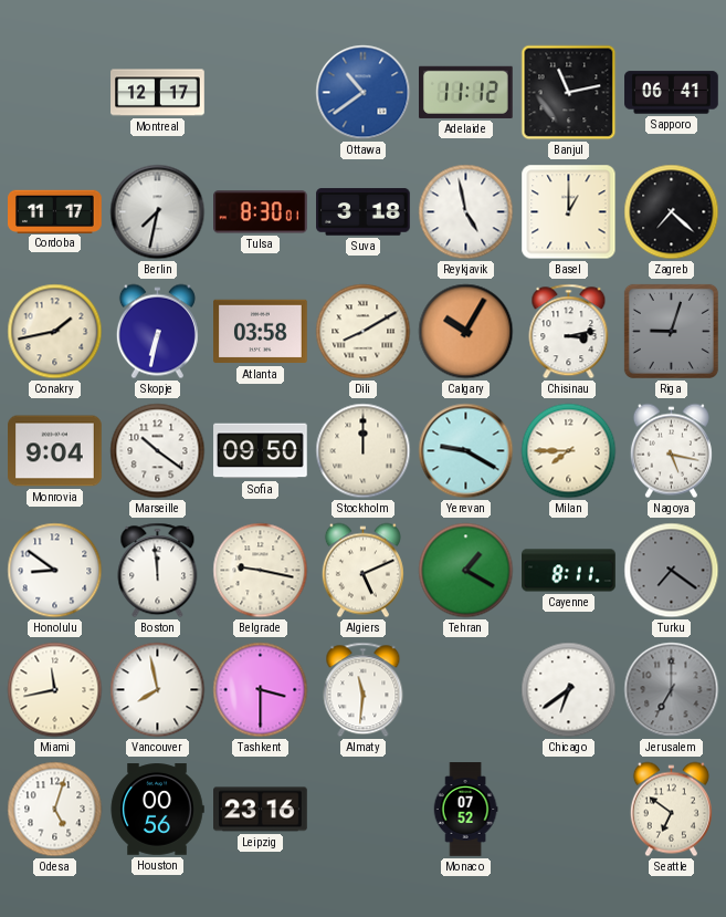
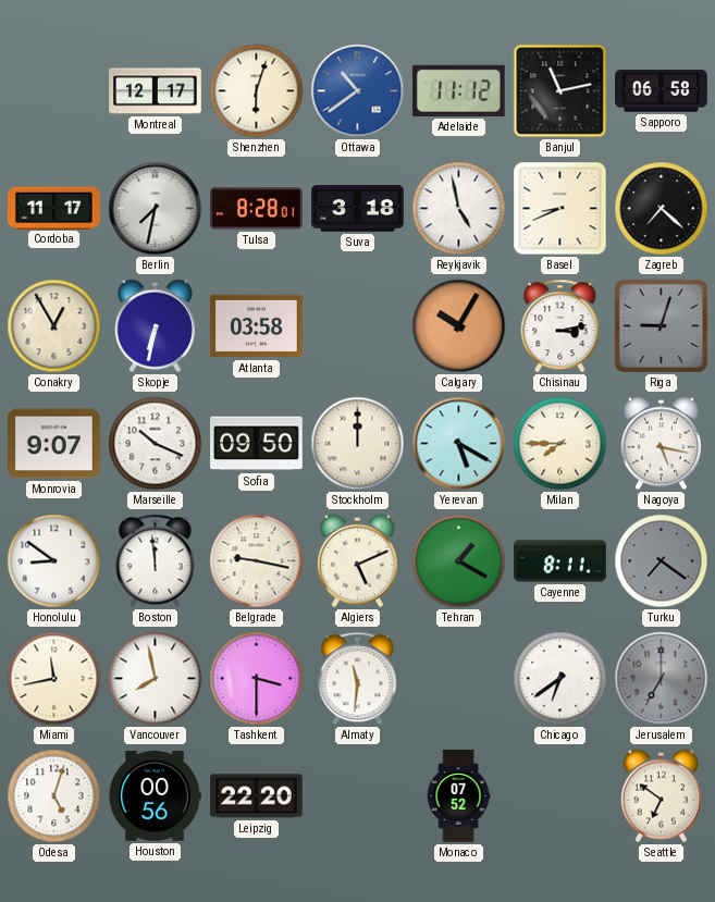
Shenzhen: none -> 6:03 (257, 91)
Sapporo: 06:41 -> 06:58 (662, 91)
Tulsa: 8:30 -> 8:28 (257, 209)
Basel: 1:00 -> 8:41 (560, 209)
Conakry: 1:43 -> 12:55 (54, 326)
Dili: 8:10 -> none (364, 332)
Monrovia: 9:04 -> 9:07 (54, 444)
Marseille: 10:21 -> 10:19 (156, 444)
Yerevan: 9:20 -> 5:20 (459, 444)
Leipzig: 23:16 -> 22:20 (257, 796)
